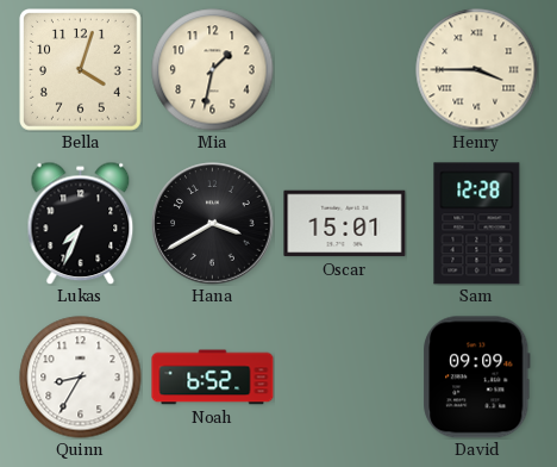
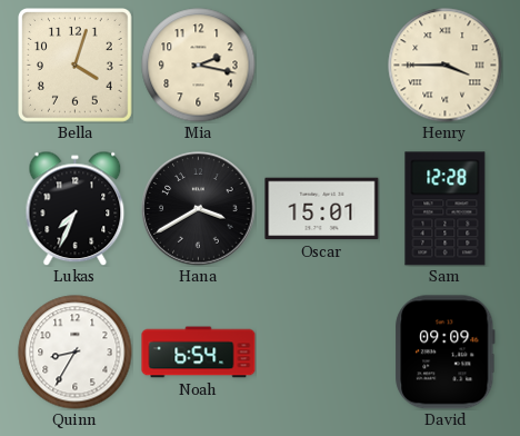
Mia: 1:32 -> 2:17 (199, 66)
Noah: 6:52 -> 6:54 (199, 353)
